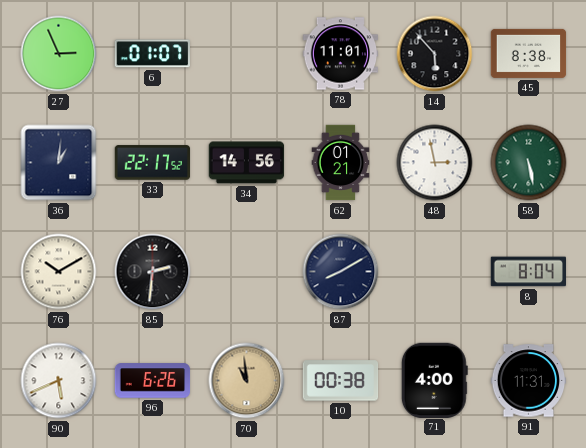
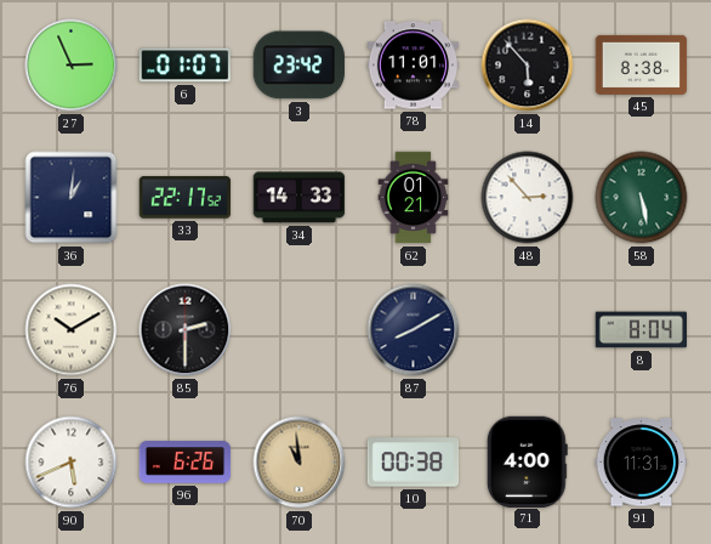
3: none -> 23:42 (298, 66)
34: 14:56 -> 14:33 (300, 198)
48: 2:58 -> 2:53 (528, 198)
85: 2:31 -> 2:30 (186, 330)
